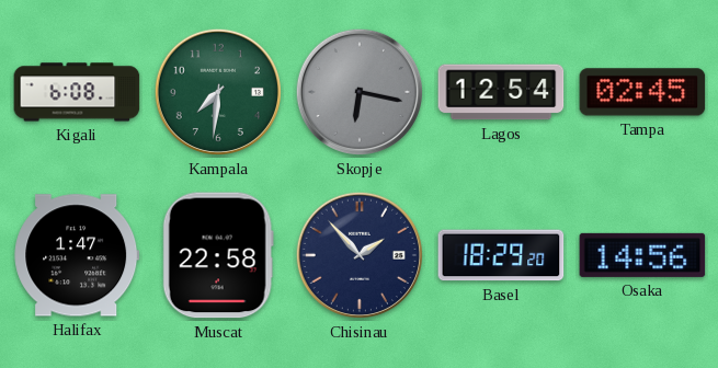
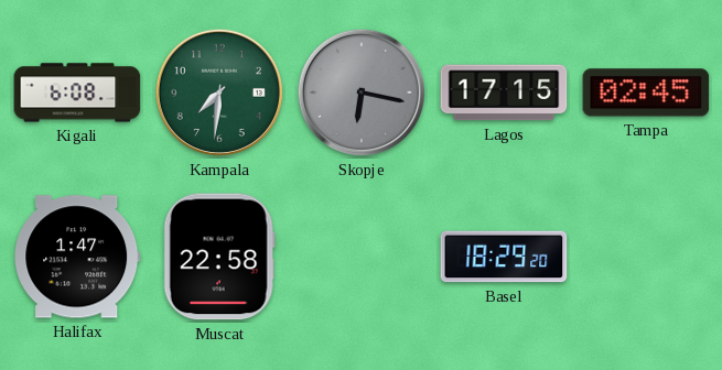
Lagos: 12:54 -> 17:15 (504, 92)
Chisinau: 1:53 -> none (360, 255)
Osaka: 14:56 -> none (642, 255)
